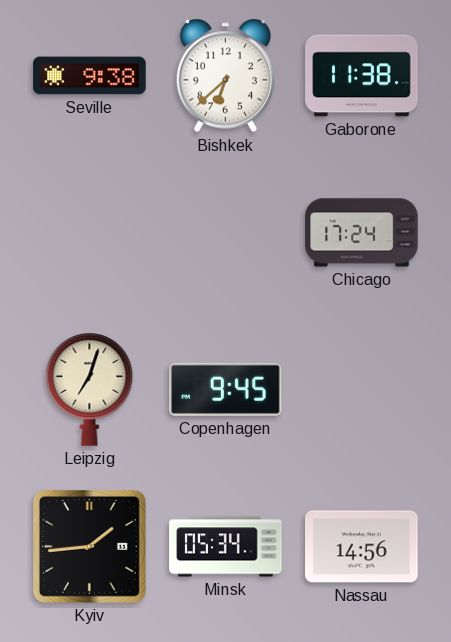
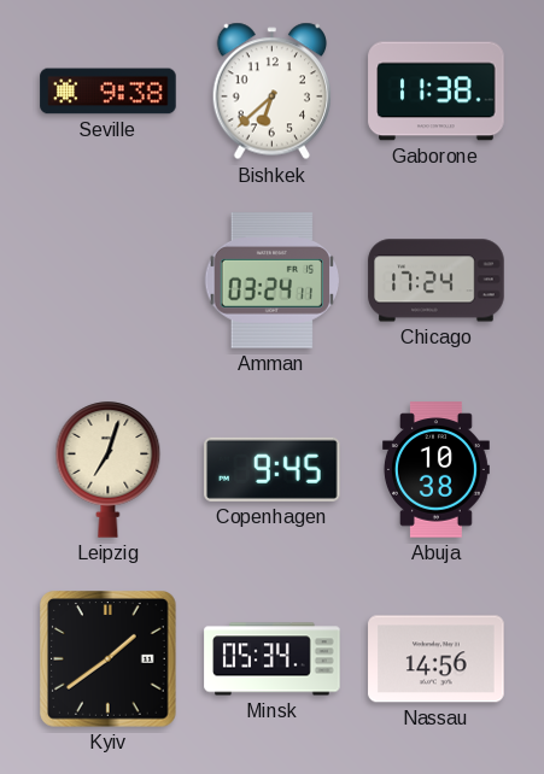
Amman: none -> 03:24 (273, 281)
Abuja: none -> 10:38 (435, 470)
Kyiv: 1:44 -> 1:39 (109, 659)
